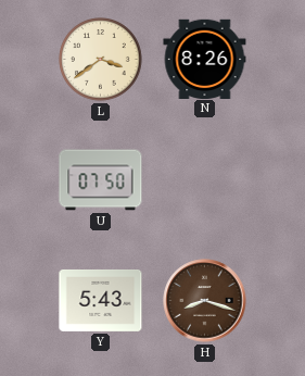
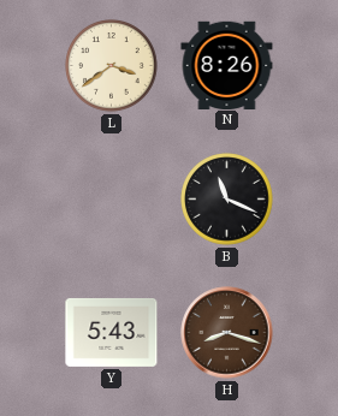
U: 07:50 -> none (101, 180)
B: none -> 11:19 (227, 200)
